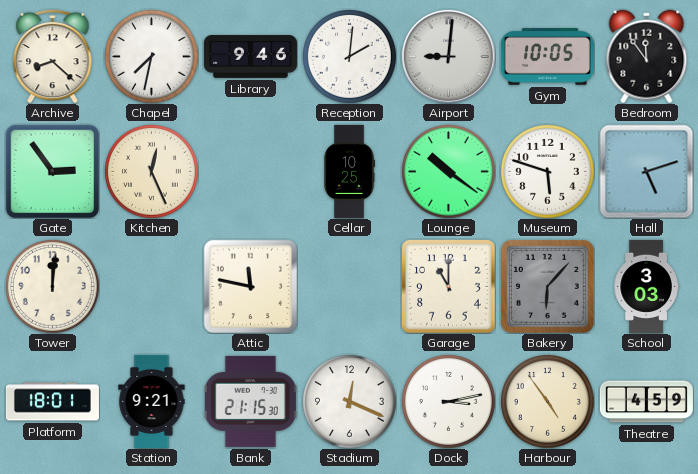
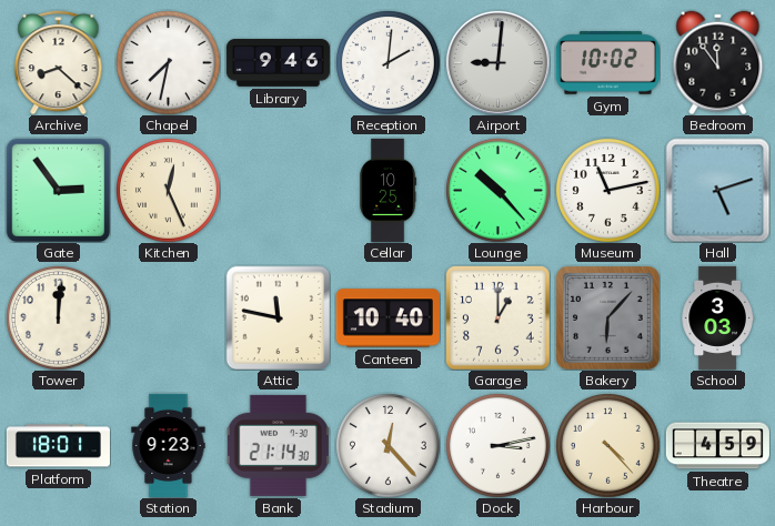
Gym: 10:05 -> 10:02 (607, 63)
Lounge: 10:21 -> 10:23 (499, 191)
Museum: 5:48 -> 11:13 (608, 191)
Canteen: none -> 10:40 (387, 318)
Garage: 11:00 -> 1:00 (499, 318)
Station: 9:21 -> 9:23 (169, 445)
Bank: 21:15 -> 21:14 (278, 445)
Stadium: 12:19 -> 12:23 (389, 446)
Harbour: 4:54 -> 4:23 (608, 446)
